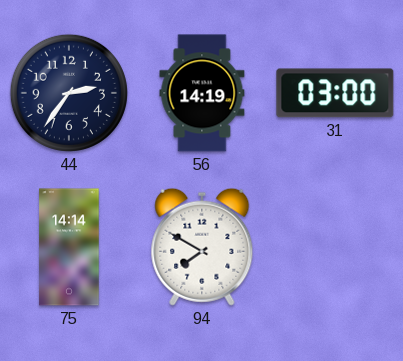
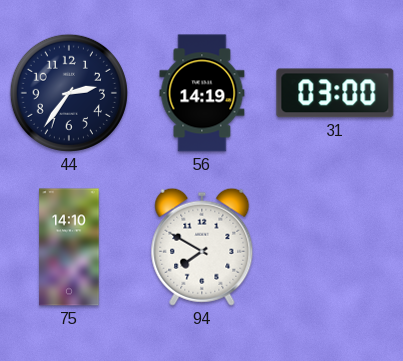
75: 14:14 -> 14:10 (69, 247)
